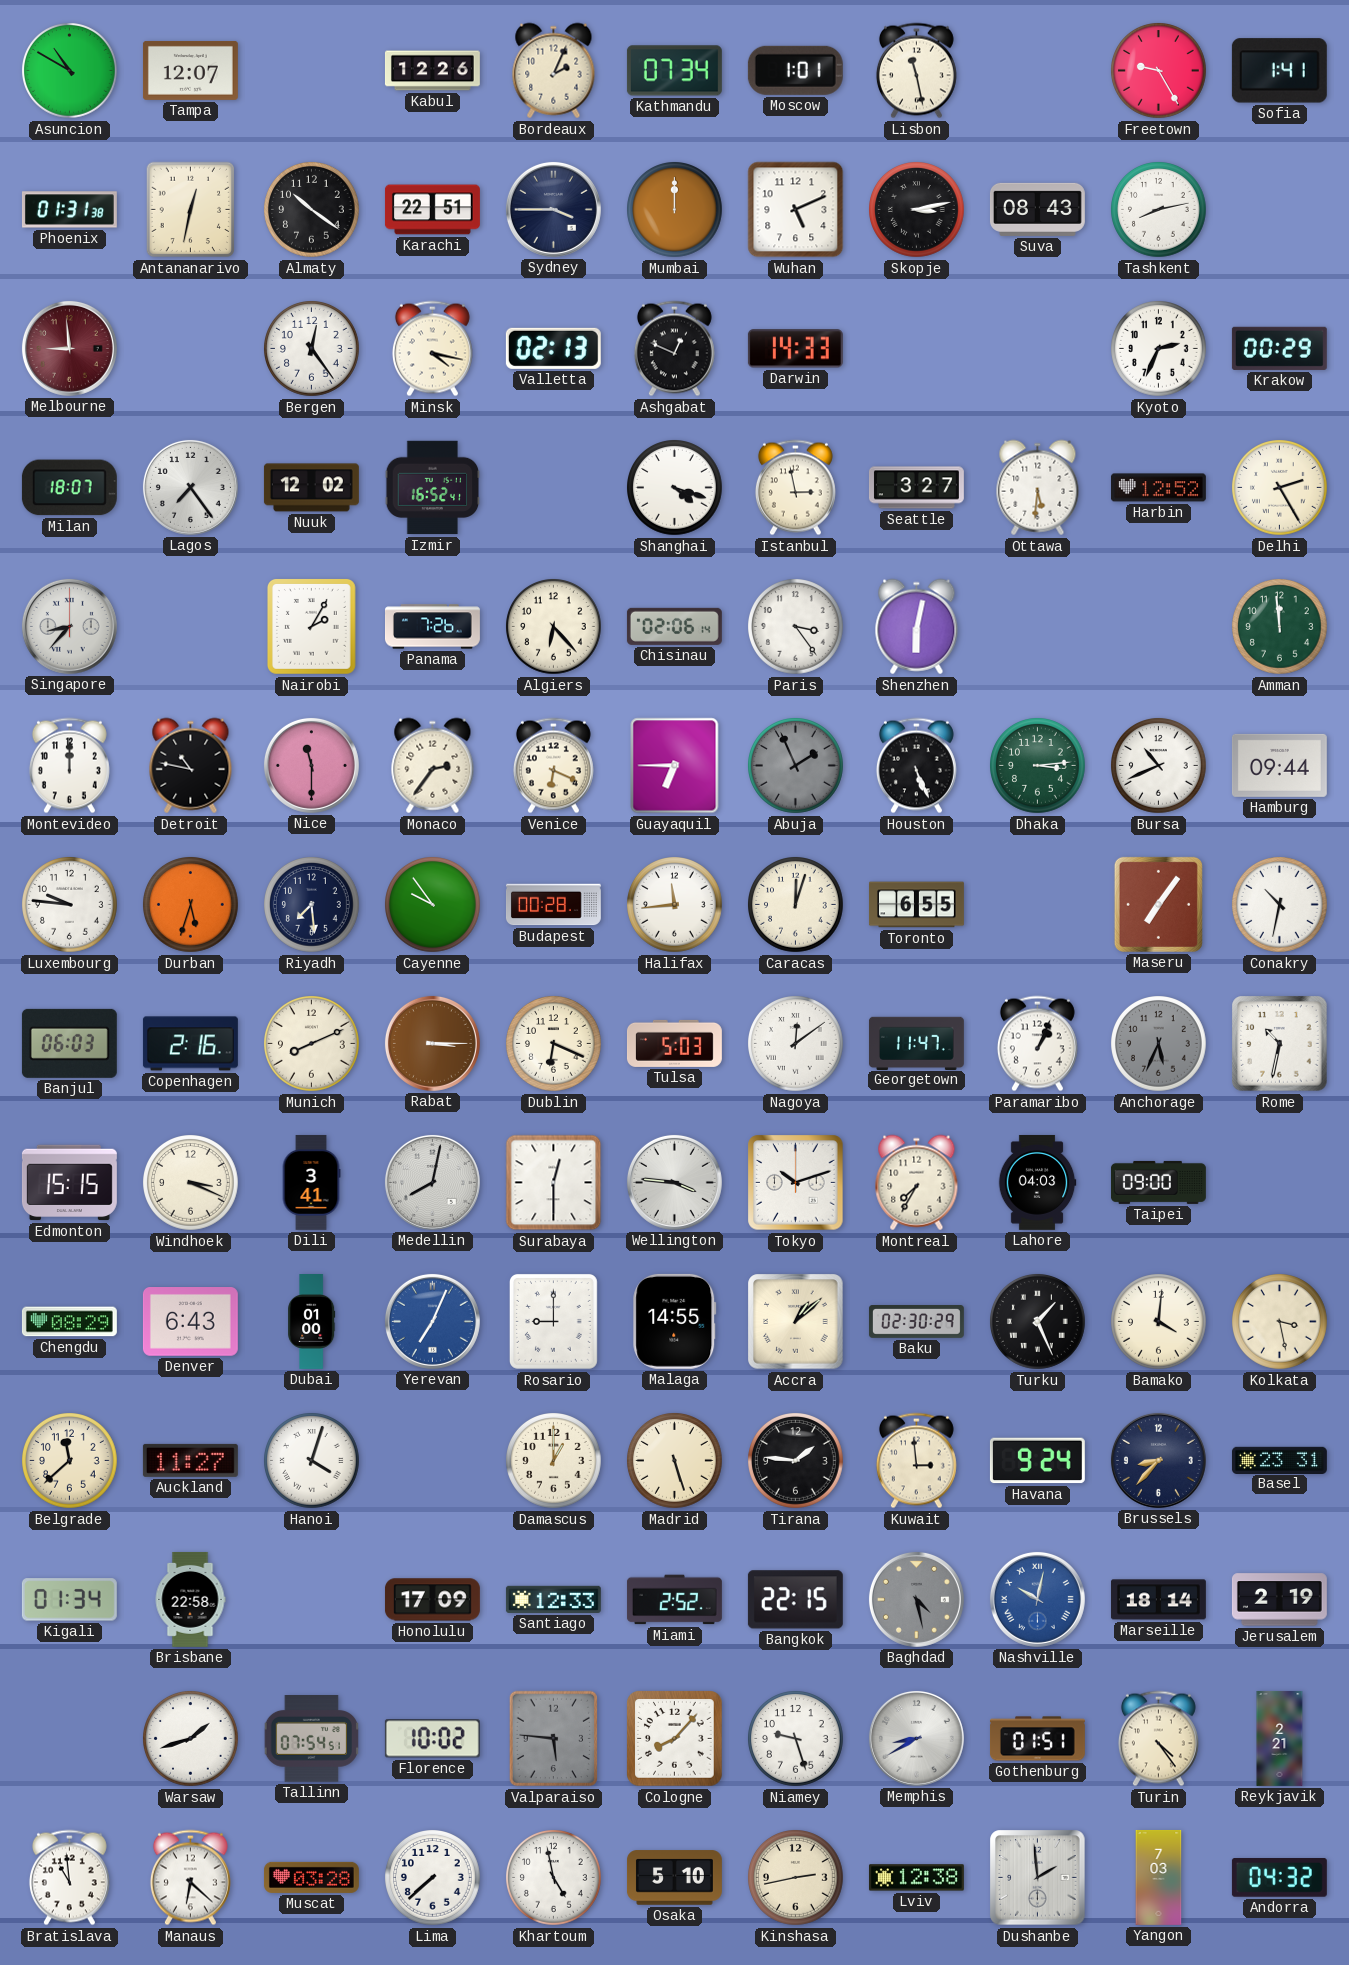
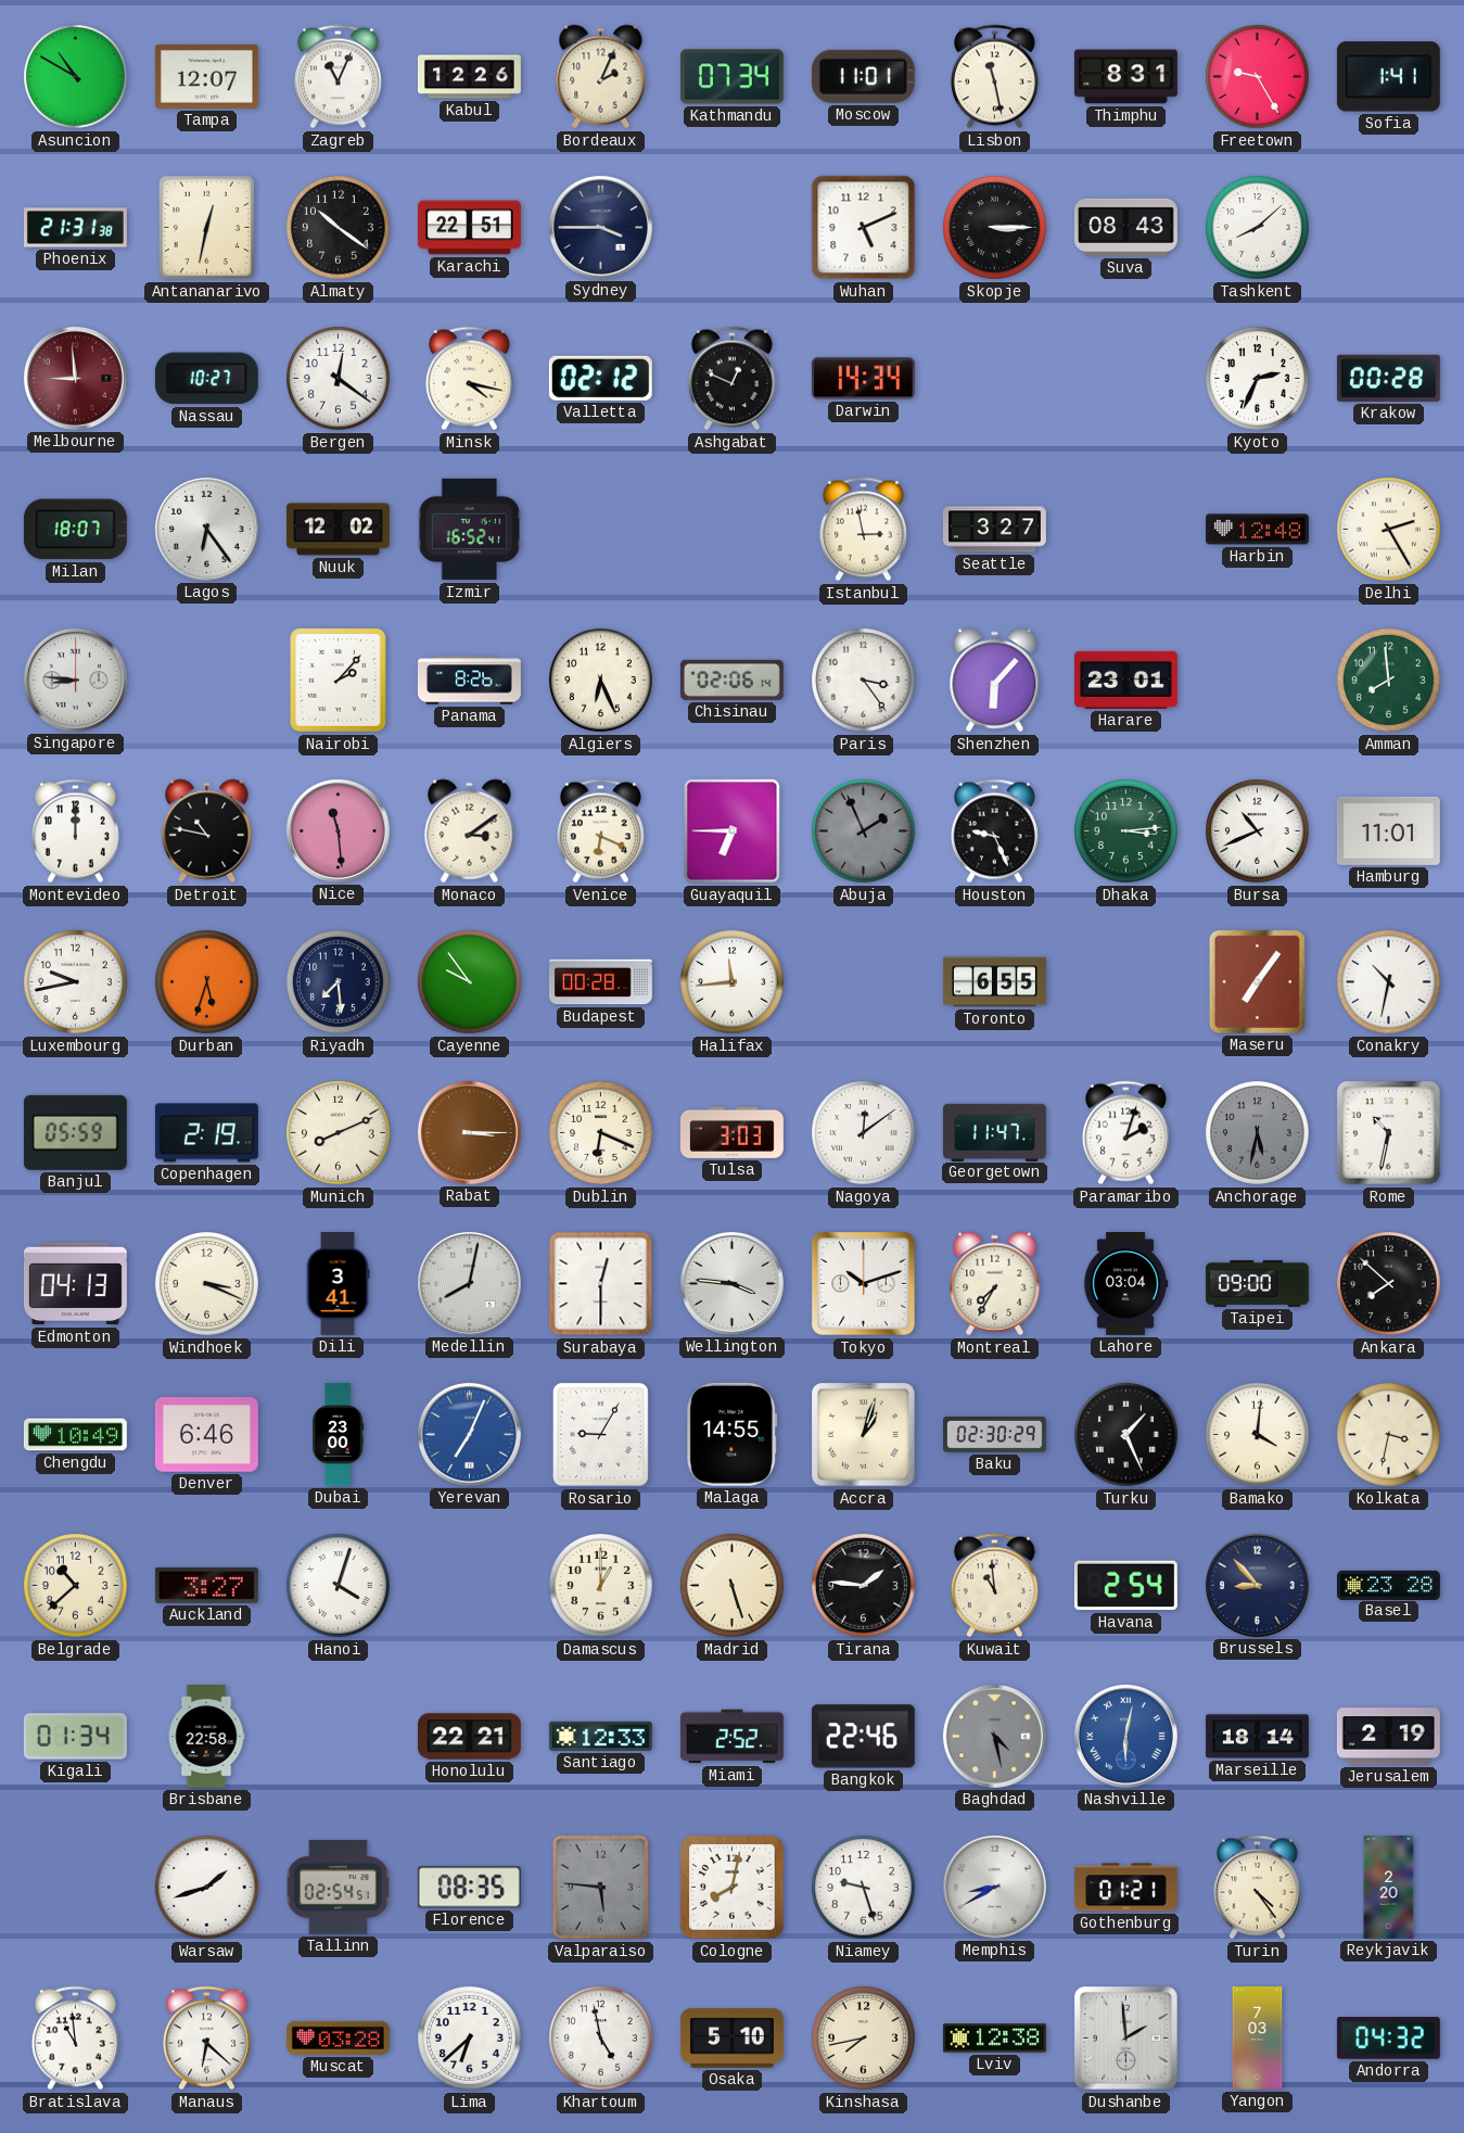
Zagreb: none -> 11:04 (338, 77)
Moscow: 1:01 -> 11:01 (863, 76)
Thimphu: none -> 8:31 (1125, 77)
Phoenix: 01:31 -> 21:31 (75, 228)
Mumbai: 12:00 -> none (675, 210)
Skopje: 3:13 -> 3:15 (995, 228)
Tashkent: 8:13 -> 8:08 (1258, 228)
Nassau: none -> 10:27 (206, 379)
Bergen: 12:24 -> 12:21 (339, 379)
Valletta: 02:13 -> 02:12 (600, 378)
Darwin: 14:33 -> 14:34 (863, 379)
Krakow: 00:29 -> 00:28 (1388, 378)
Lagos: 7:24 -> 6:24 (206, 529)
Shanghai: 4:18 -> none (675, 488)
Ottawa: 5:31 -> none (1038, 488)
Harbin: 12:52 -> 12:48 (1257, 530)
Singapore: 8:37 -> 8:46 (75, 680)
Nairobi: 2:05 -> 2:07 (338, 680)
Panama: 7:26 -> 8:26 (470, 681)
Algiers: 6:23 -> 6:26 (601, 681)
Shenzhen: 6:02 -> 6:07 (995, 681)
Harare: none -> 23:01 (1125, 680)
Amman: 11:59 -> 7:59 (1389, 681)
Nice: 11:30 -> 11:29 (338, 830)
Monaco: 2:36 -> 3:09 (470, 831)
Houston: 5:26 -> 9:26 (994, 831)
Hamburg: 09:44 -> 11:01 (1388, 830)
Luxembourg: 9:46 -> 9:43 (76, 982)
Caracas: 12:03 -> none (796, 905)
Banjul: 06:03 -> 05:59 (75, 1132)
Copenhagen: 2:16 -> 2:19 (206, 1133)
Tulsa: 5:03 -> 3:03 (731, 1132)
Paramaribo: 1:04 -> 2:03 (1125, 1133)
Anchorage: 5:34 -> 5:32 (1258, 1133)
Edmonton: 15:15 -> 04:13 (75, 1284)
Lahore: 04:03 -> 03:04 (1125, 1283)
Ankara: none -> 7:52 (1389, 1284)
Chengdu: 08:29 -> 10:49 (75, 1435)
Denver: 6:43 -> 6:46 (206, 1435)
Dubai: 01:00 -> 23:00 (339, 1435)
Rosario: 9:00 -> 9:05 (600, 1434)
Accra: 1:08 -> 1:03 (864, 1435)
Kolkata: 3:28 -> 3:32 (1389, 1435)
Belgrade: 11:38 -> 10:38 (76, 1586)
Auckland: 11:27 -> 3:27 (206, 1585)
Kuwait: 2:59 -> 10:59 (994, 1586)
Havana: 9:24 -> 2:54 (1125, 1586)
Brussels: 8:37 -> 8:53 (1257, 1585)
Basel: 23:31 -> 23:28 (1388, 1585)
Honolulu: 17:09 -> 22:21 (469, 1737)
Bangkok: 22:15 -> 22:46 (863, 1737)
Nashville: 10:02 -> 6:02 (1125, 1736)
Tallinn: 07:54 -> 02:54 (338, 1888)
Florence: 10:02 -> 08:35 (469, 1888)
Cologne: 8:07 -> 8:02 (733, 1888)
Gothenburg: 01:51 -> 01:21 (1125, 1888)
Reykjavik: 2:21 -> 2:20 (1389, 1887)
Lima: 7:38 -> 6:38 (470, 2039)
Kinshasa: 2:43 -> 7:43 (864, 2039)
